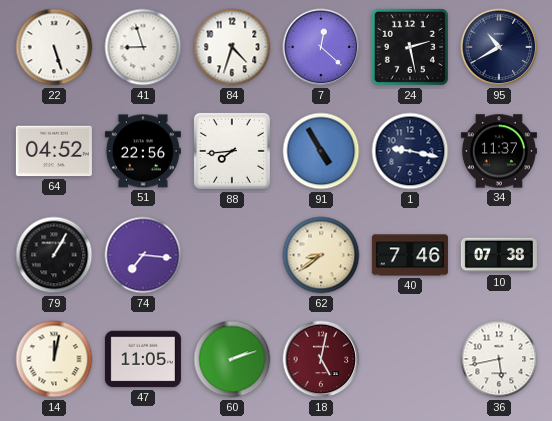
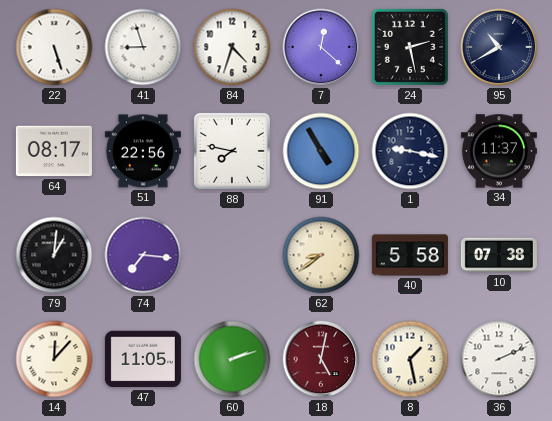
64: 04:52 -> 08:17 (54, 151)
88: 7:44 -> 7:47 (232, 151)
79: 1:05 -> 1:01 (54, 255)
40: 7:46 -> 5:58 (410, 255)
14: 12:02 -> 12:07 (54, 359)
8: none -> 1:28 (410, 359)
36: 5:43 -> 2:11 (499, 359)
